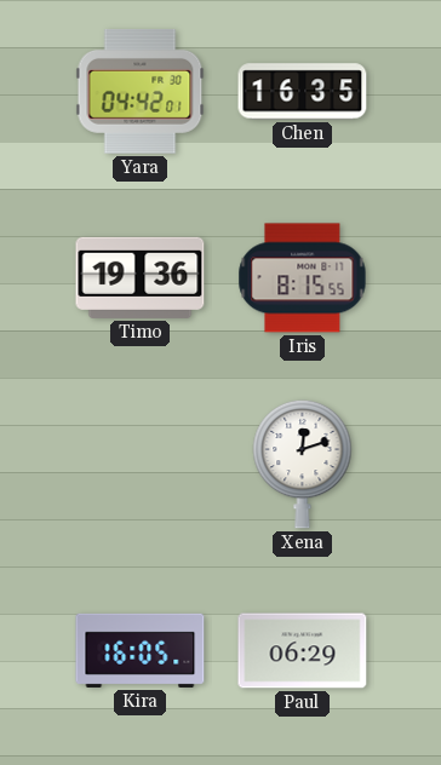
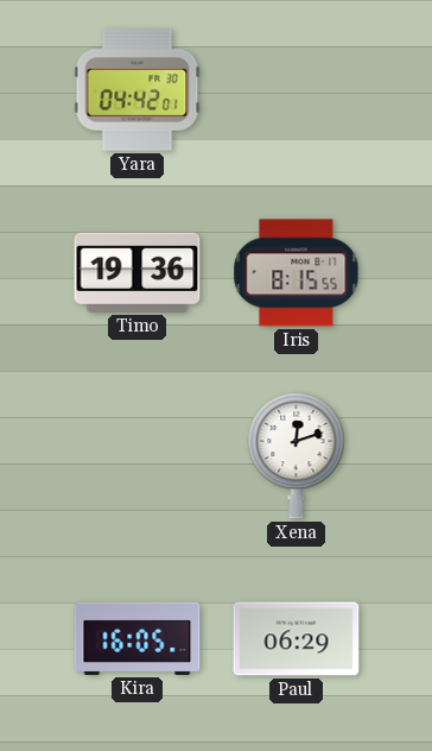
Chen: 16:35 -> none (303, 92)
